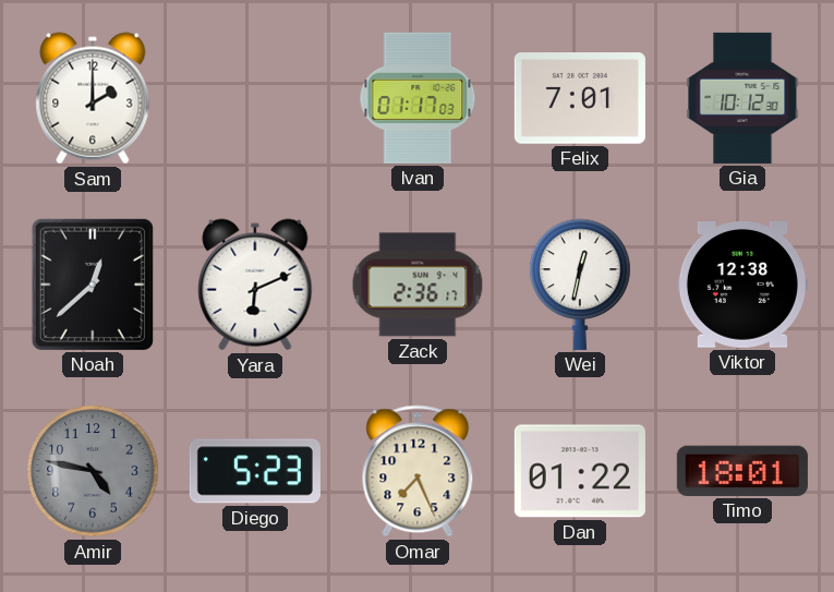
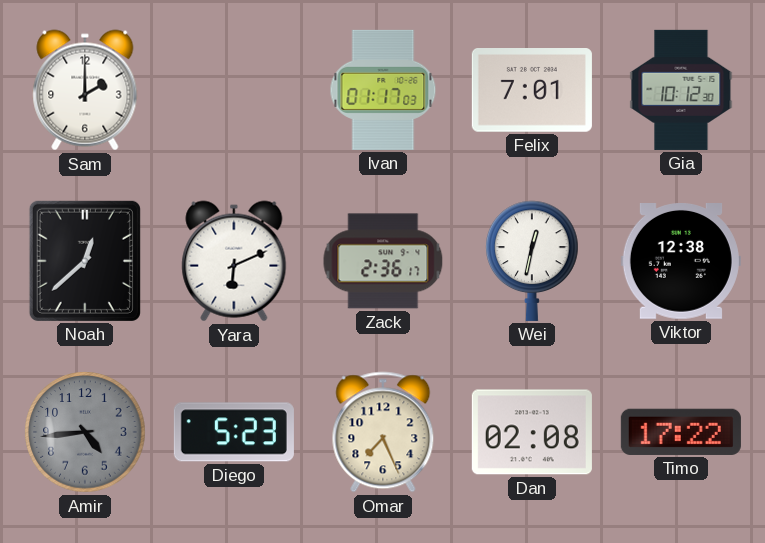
Amir: 4:47 -> 4:44 (85, 432)
Dan: 01:22 -> 02:08 (532, 432)
Timo: 18:01 -> 17:22 (681, 432)
